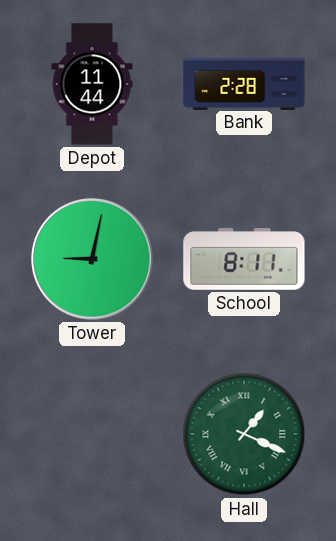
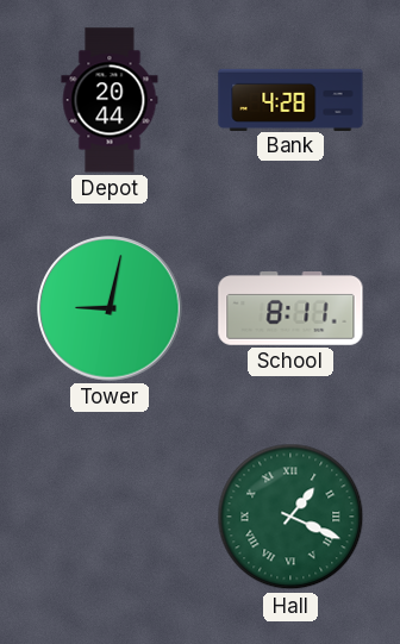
Depot: 11:44 -> 20:44 (110, 100)
Bank: 2:28 -> 4:28 (290, 99)
